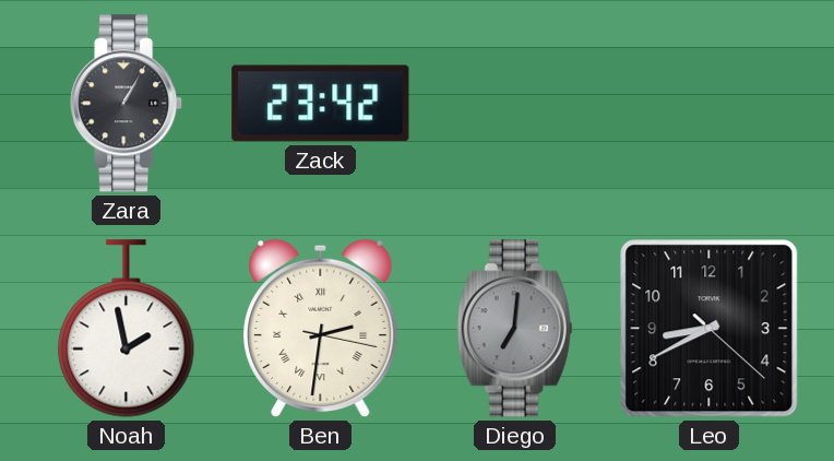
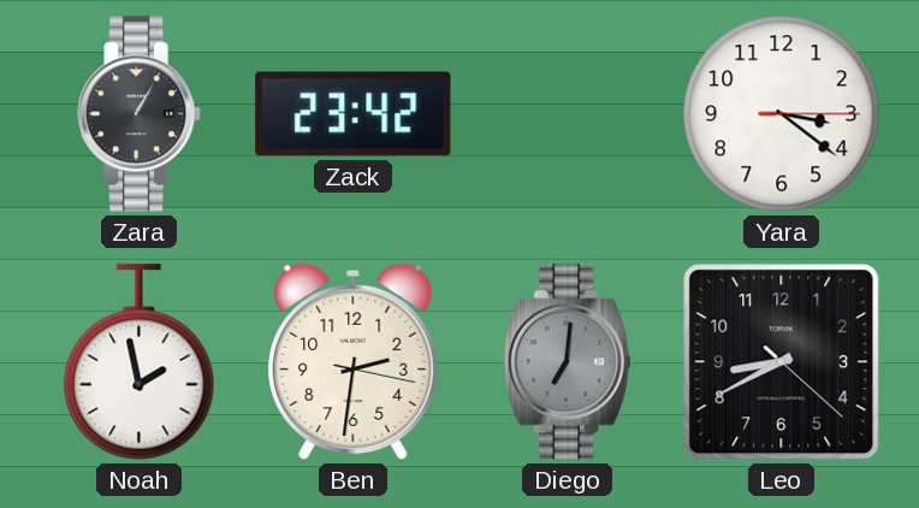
Yara: none -> 3:21 (782, 114)
Ben numerals: Roman -> Arabic (354, 362)
